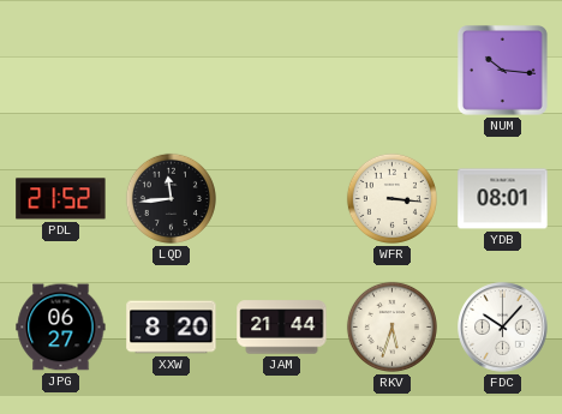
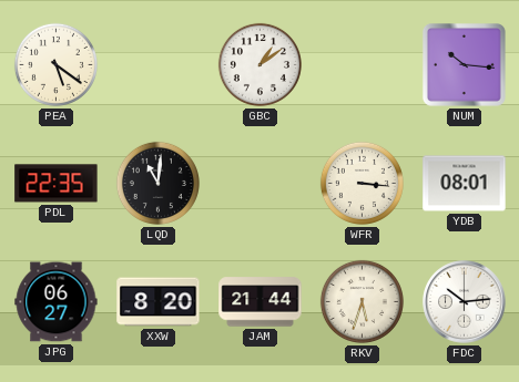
PEA: none -> 5:21 (55, 64)
GBC: none -> 1:09 (259, 64)
PDL: 21:52 -> 22:35 (57, 184)
LQD: 11:44 -> 11:01 (157, 183)
FDC: 10:07 -> 10:14 (465, 302)
